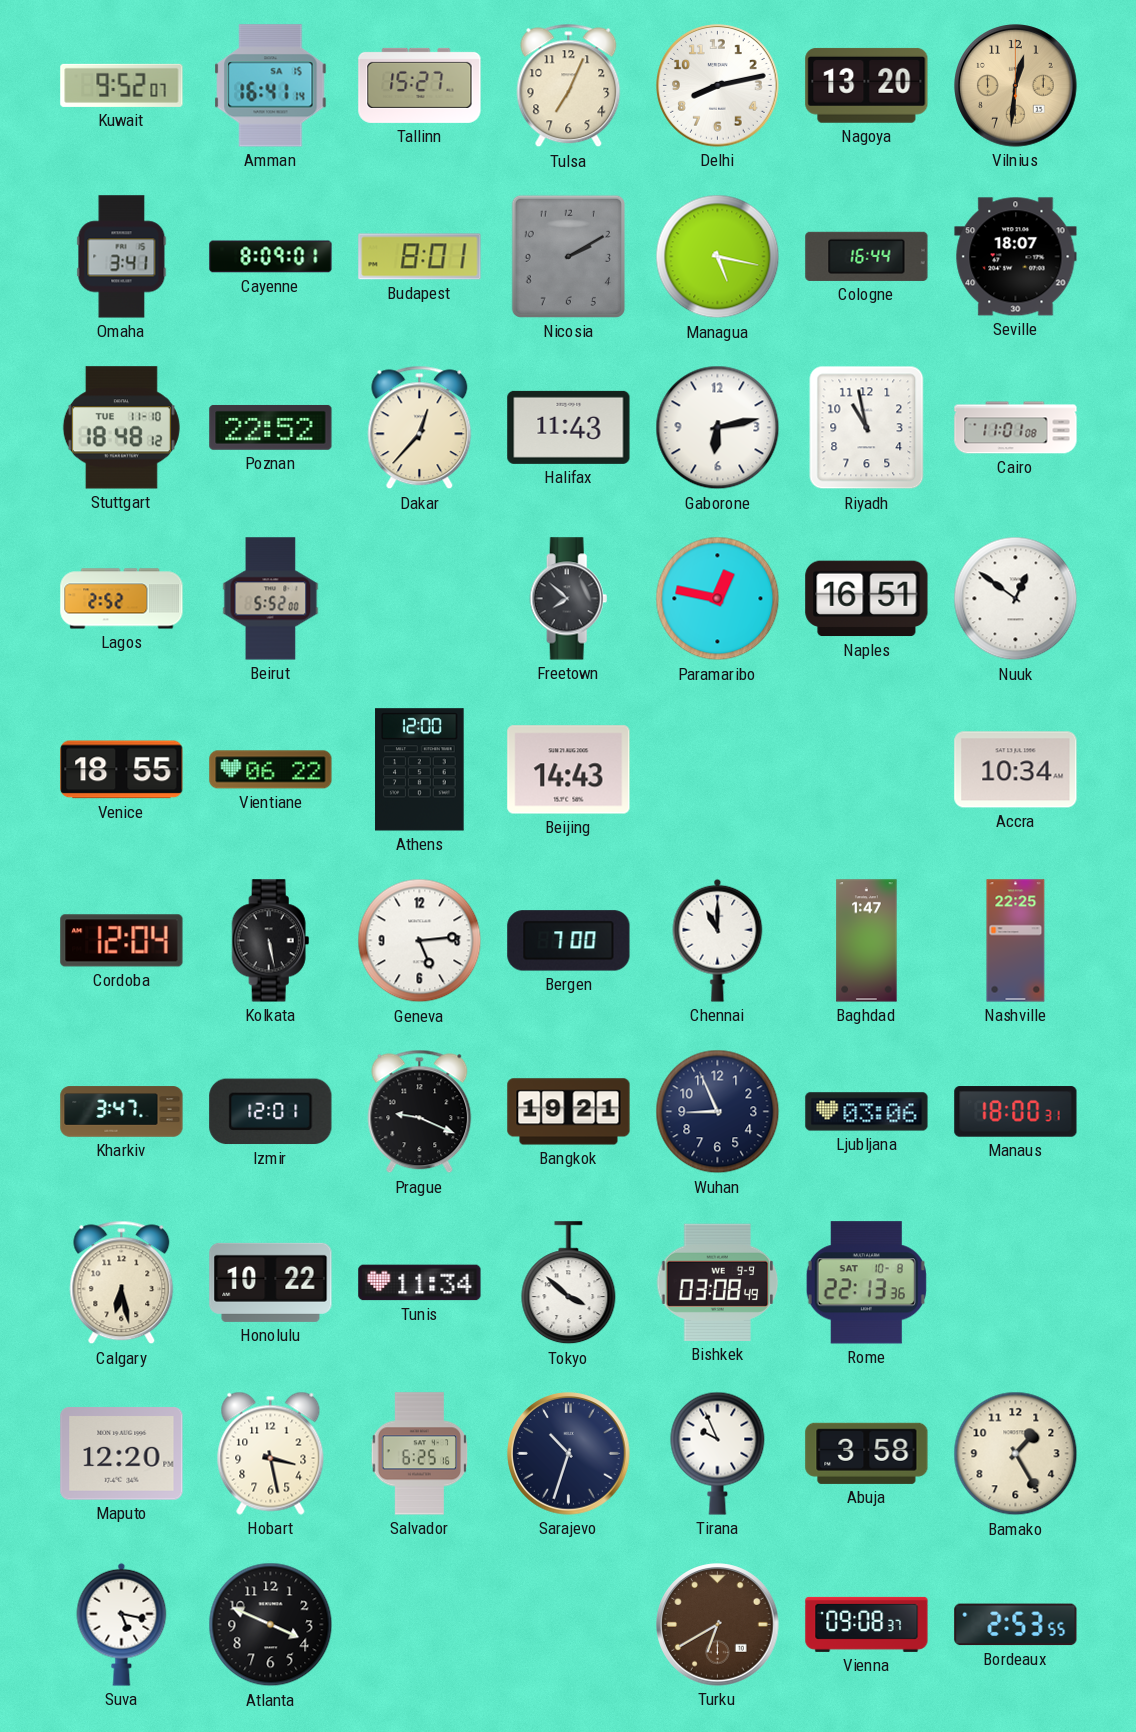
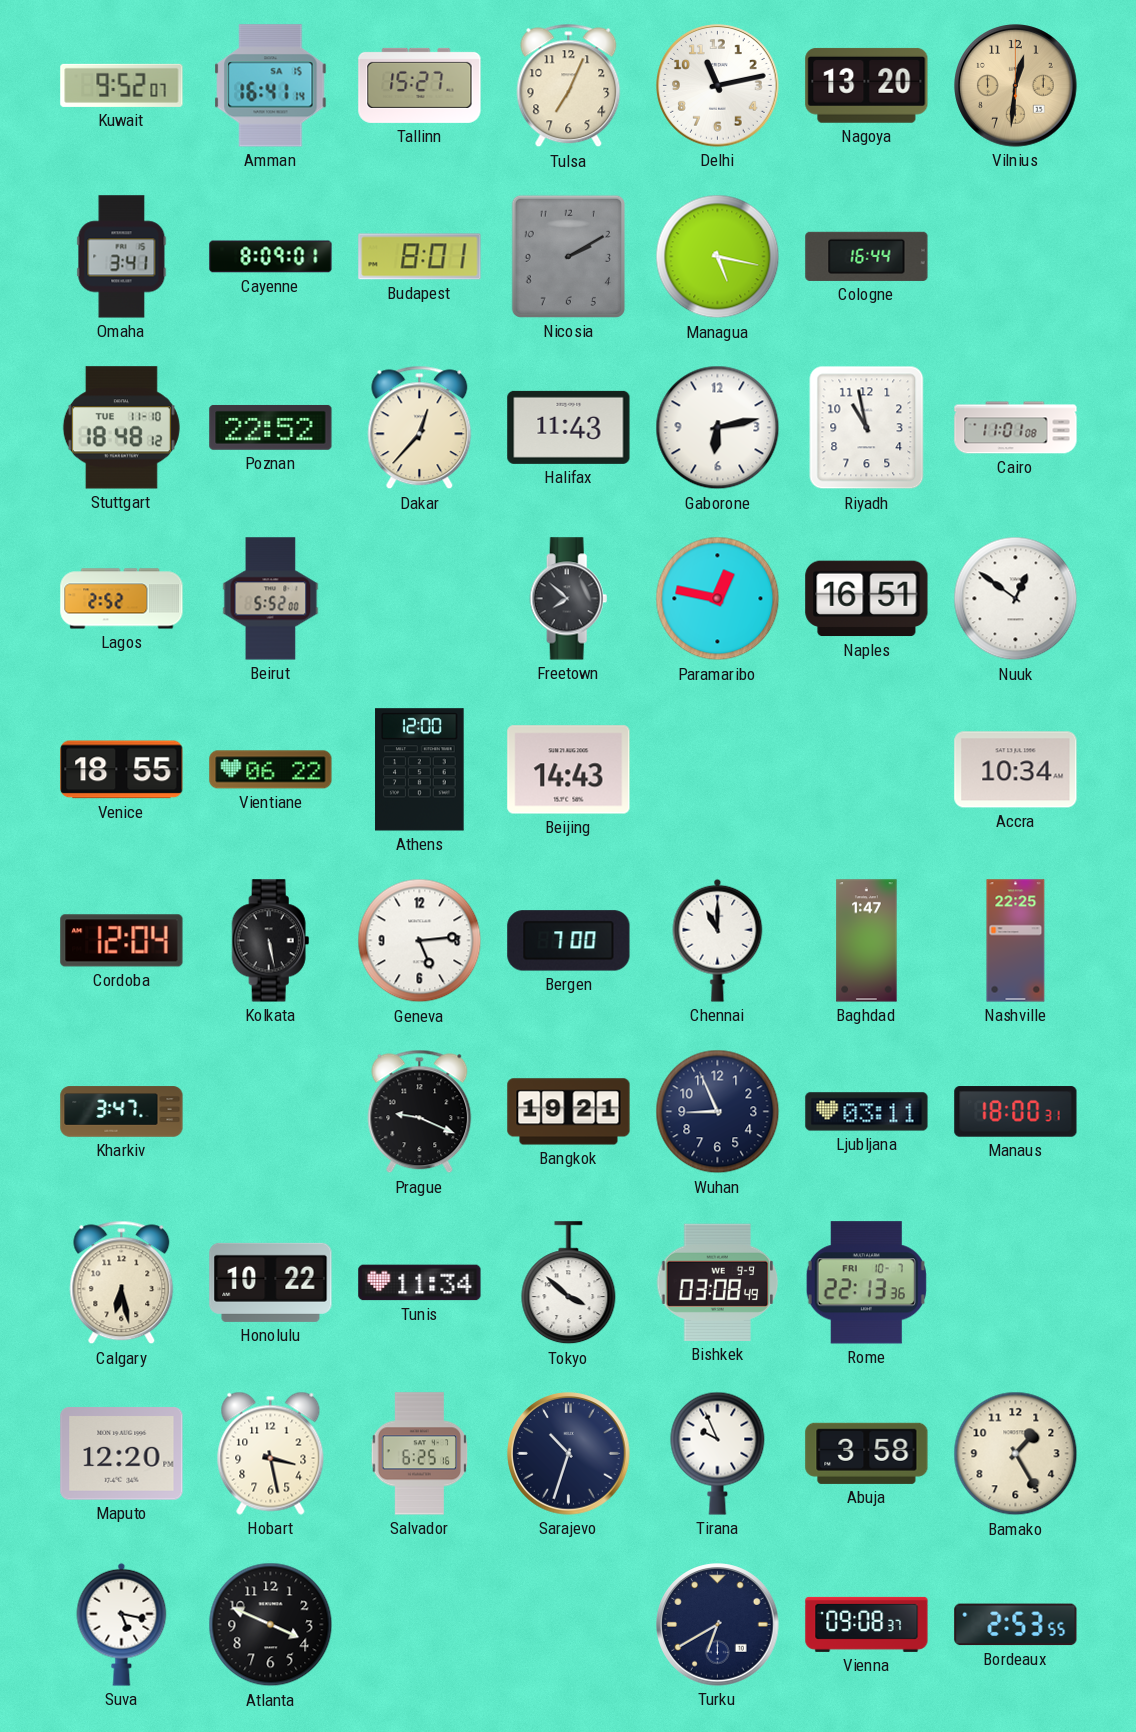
Delhi: 8:13 -> 11:13 (718, 86)
Seville: 18:07 -> none (1016, 257)
Izmir: 12:01 -> none (271, 1112)
Ljubljana: 03:06 -> 03:11 (867, 1112)
Rome date: SAT 10-8 -> FRI 10-7 (866, 1283)
Turku dial: brown -> navy (718, 1625)
